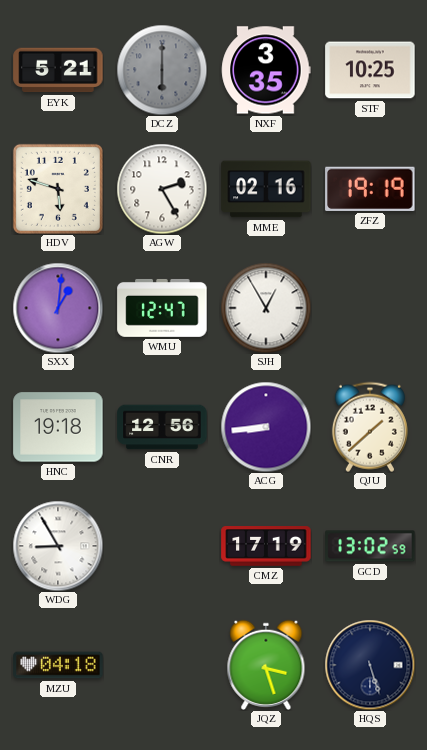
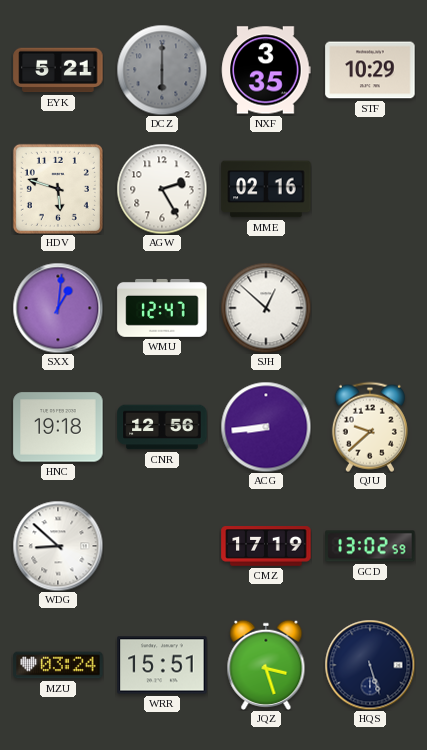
STF: 10:25 -> 10:29 (370, 70)
ZFZ: 19:19 -> none (370, 189)
SJH: 12:55 -> 12:52 (266, 308)
QJU: 1:38 -> 9:38 (370, 427)
WDG: 8:55 -> 8:52 (58, 546)
MZU: 04:18 -> 03:24 (58, 665)
WRR: none -> 15:51 (162, 665)
